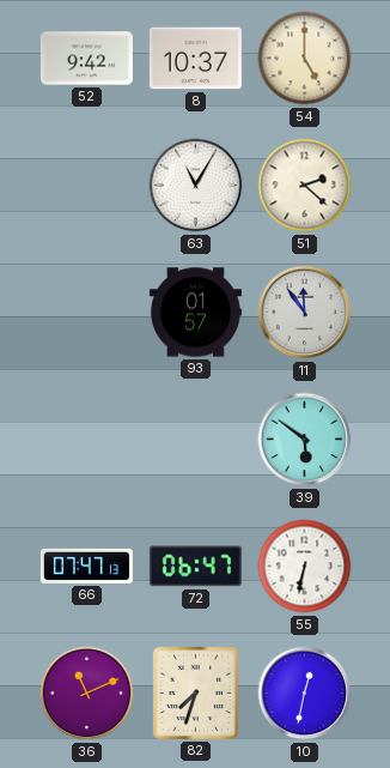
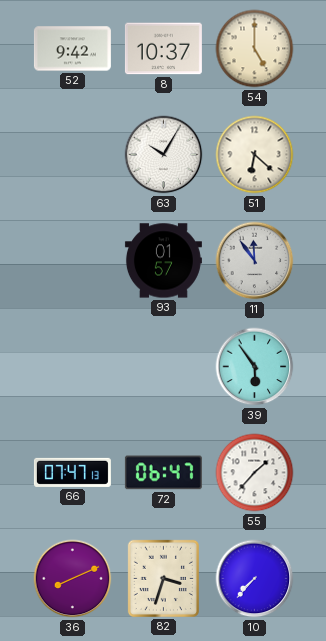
63: 11:05 -> 10:05 (164, 155)
51: 2:22 -> 6:22 (255, 155)
39: 5:51 -> 5:54 (255, 367)
55: 6:32 -> 1:37 (255, 473)
36: 11:11 -> 8:11 (73, 579)
82: 7:33 -> 3:33 (163, 578)
10: 12:32 -> 7:37 (255, 579)
